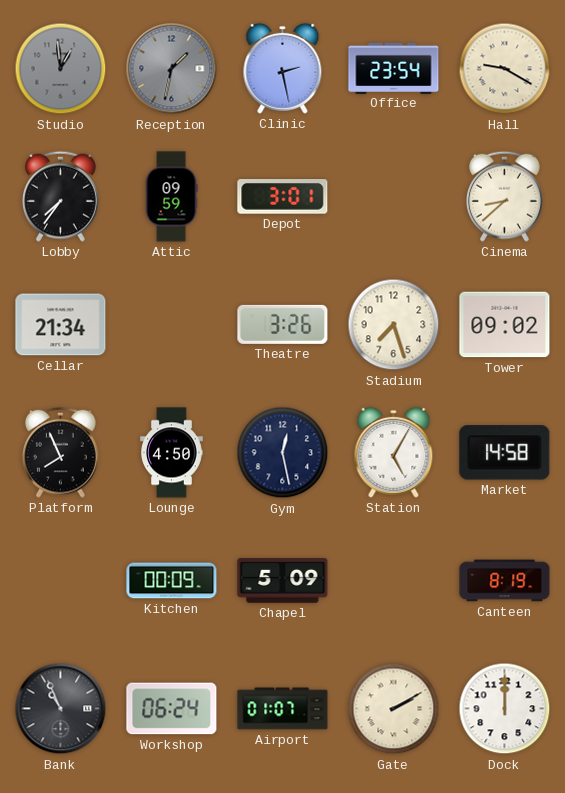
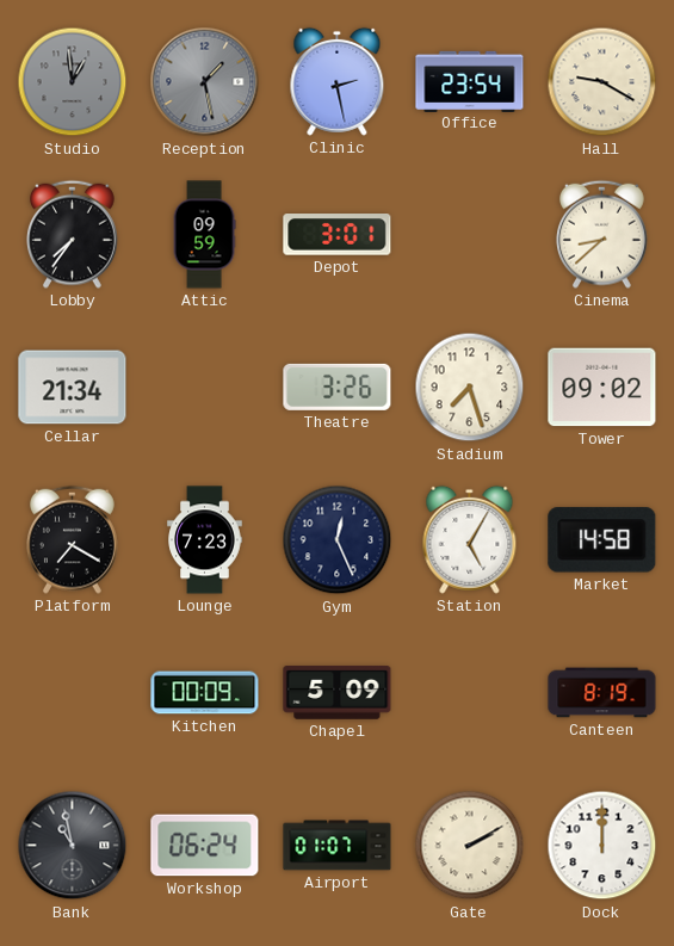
Reception: 1:32 -> 1:28 (205, 82)
Platform: 7:56 -> 7:20 (73, 539)
Lounge: 4:50 -> 7:23 (205, 540)
Gym: 12:28 -> 12:26 (338, 540)
Bank: 10:56 -> 10:58 (73, 846)
